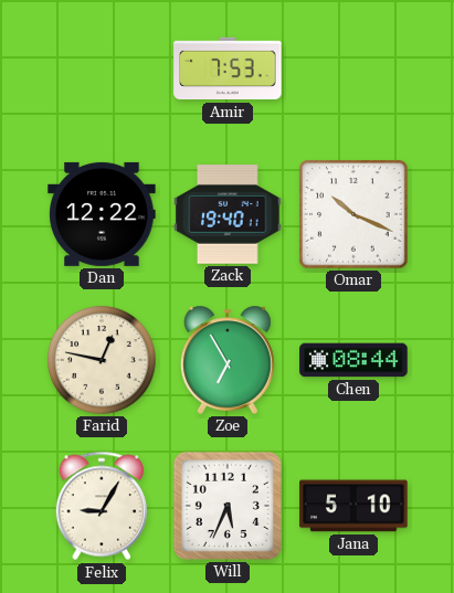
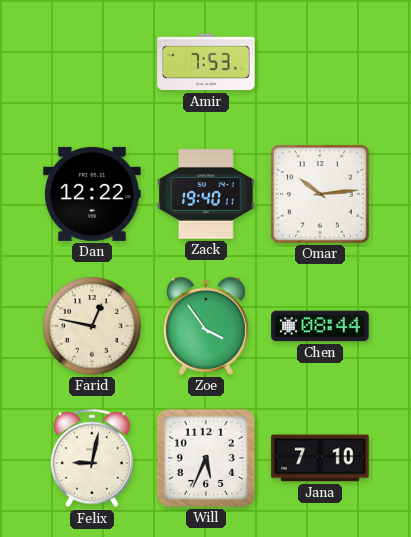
Omar: 10:19 -> 10:14 (320, 194)
Zoe: 6:55 -> 3:54 (206, 326)
Felix: 9:05 -> 9:02 (91, 458)
Jana: 5:10 -> 7:10 (320, 458)
